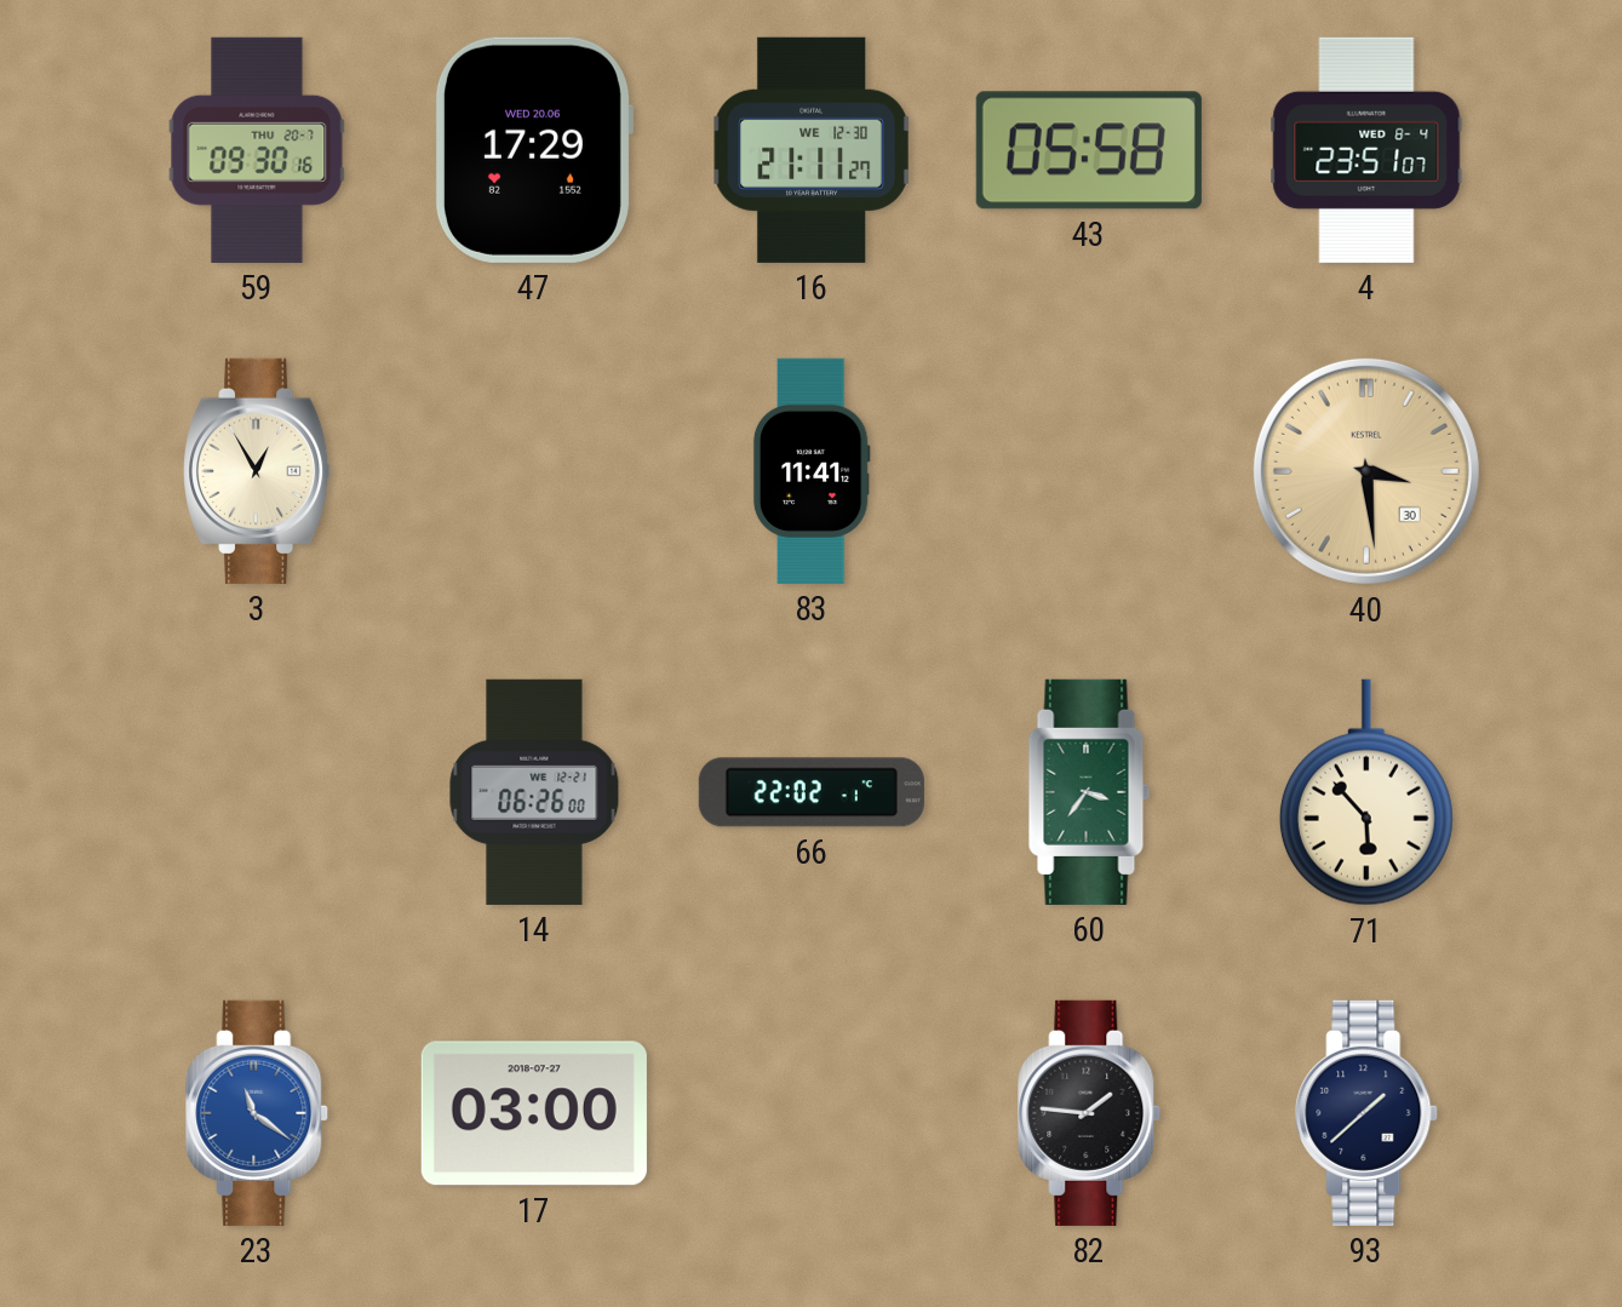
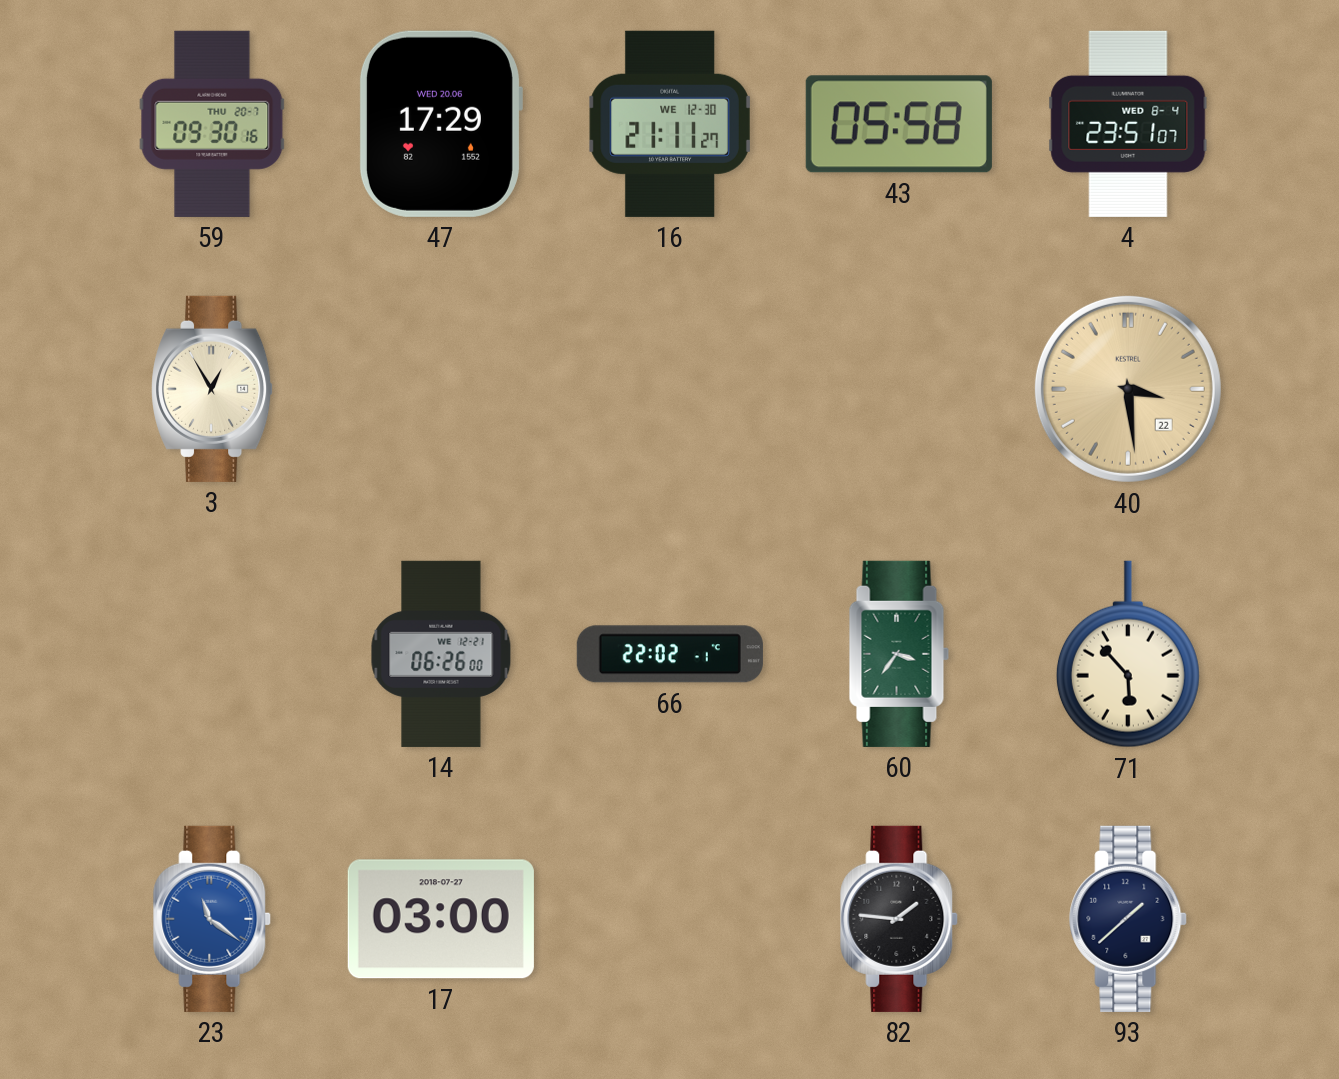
83: 11:41 -> none (812, 471)
40 date: 30 -> 22 (1128, 389)
